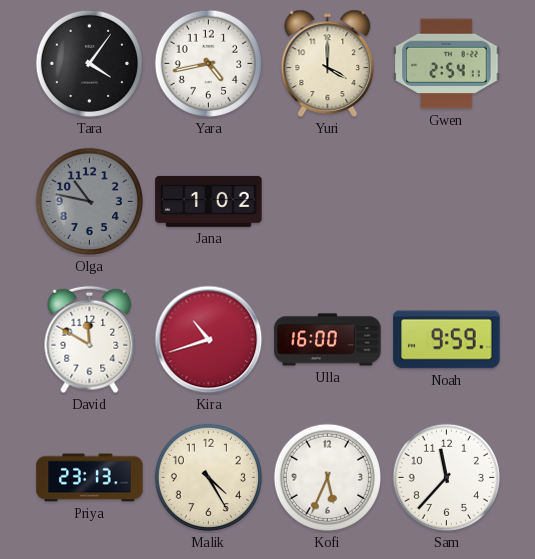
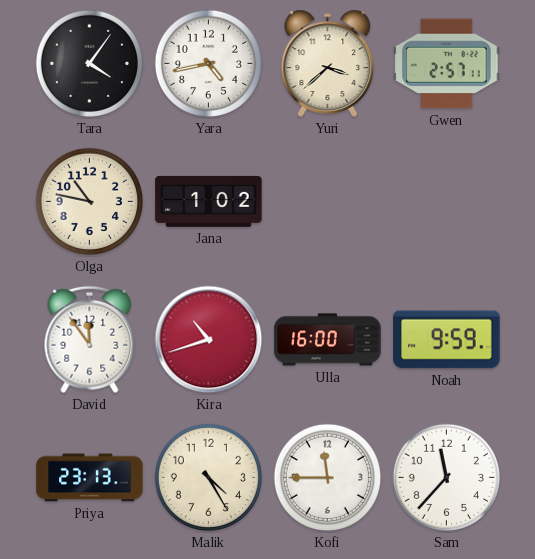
Yuri: 4:00 -> 3:38 (328, 63)
Gwen: 2:54 -> 2:57 (447, 64)
Olga dial: grey -> cream (89, 201)
David: 11:50 -> 11:54 (90, 340)
Kofi: 5:34 -> 11:45 (327, 477)
